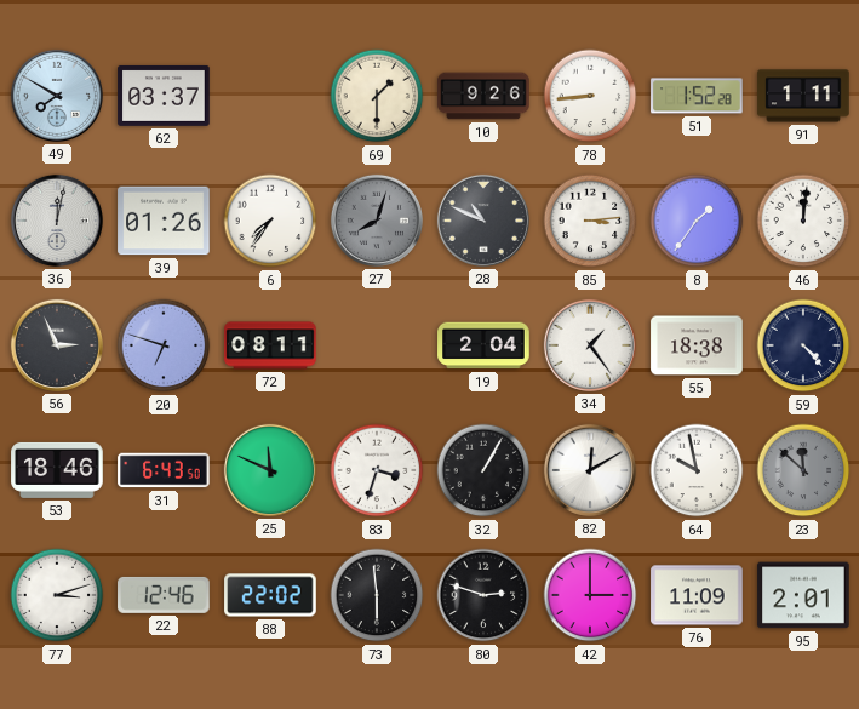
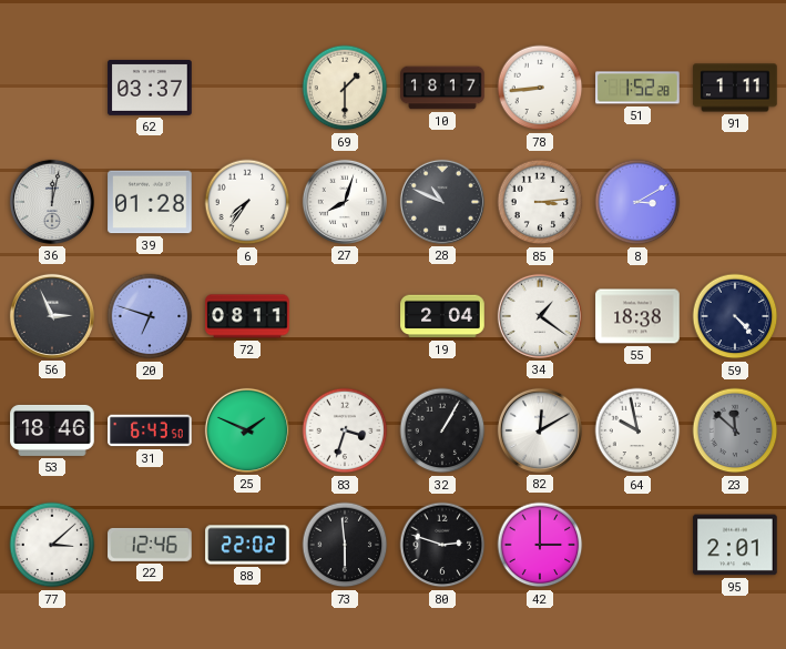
49: 7:50 -> none (57, 96)
10: 9:26 -> 18:17 (442, 88)
39: 01:26 -> 01:28 (150, 202)
27 dial: grey -> white (345, 202)
8: 1:36 -> 3:10 (637, 202)
46: 12:01 -> none (803, 221)
34: 1:24 -> 1:21 (540, 316)
25: 11:49 -> 1:49 (247, 430)
77: 3:12 -> 3:08 (52, 545)
76: 11:09 -> none (697, 595)
